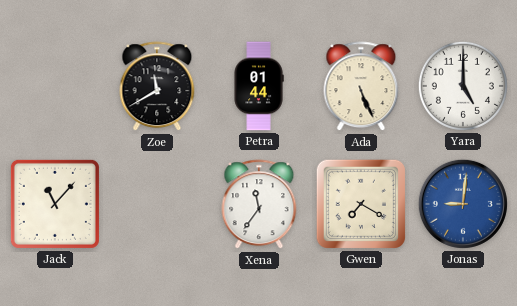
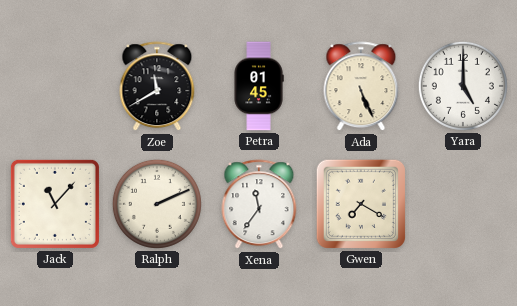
Petra: 01:44 -> 01:45 (259, 86)
Ralph: none -> 2:11 (157, 204)
Jonas: 9:01 -> none (463, 204)
